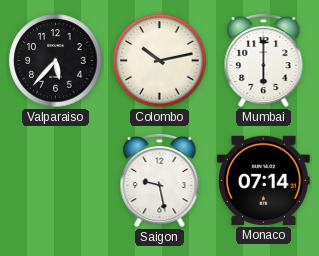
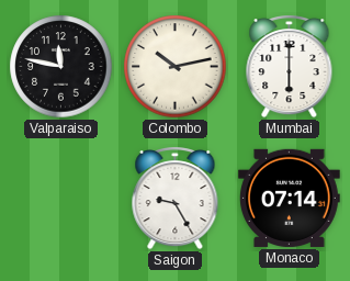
Valparaiso: 5:37 -> 11:47 (61, 67)
Saigon: 9:28 -> 9:25 (176, 199)
